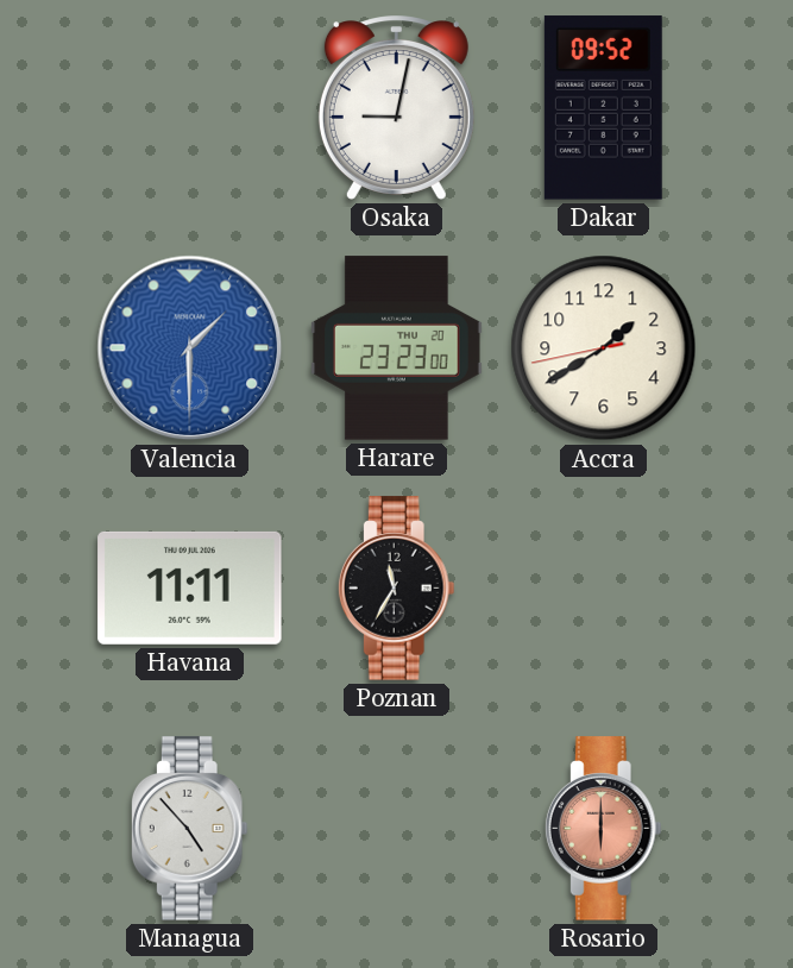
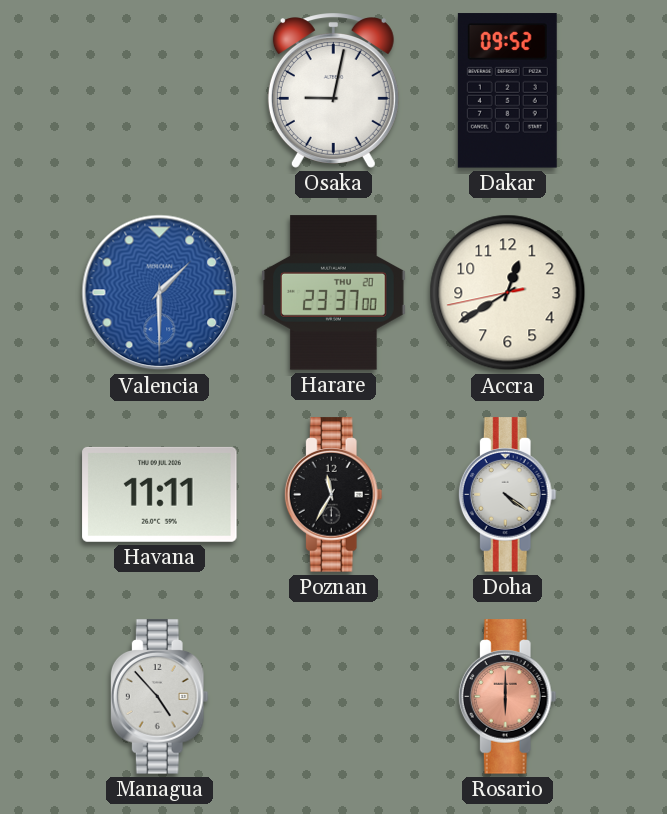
Harare: 23:23 -> 23:37 (334, 293)
Accra: 1:39 -> 12:39 (508, 293)
Doha: none -> 4:21 (507, 495)
